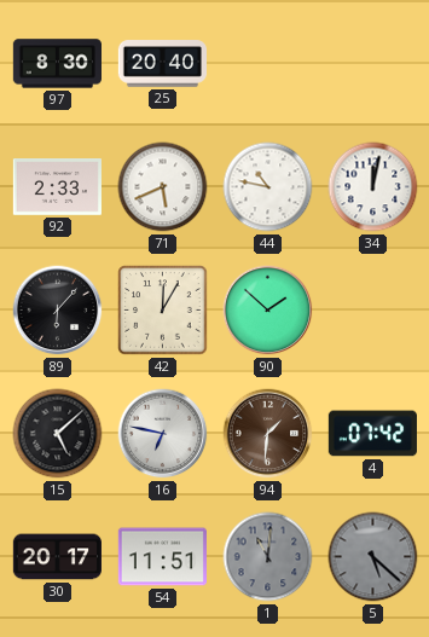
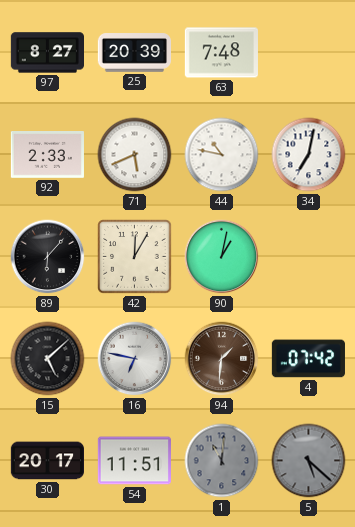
97: 8:30 -> 8:27 (47, 53)
25: 20:40 -> 20:39 (134, 53)
63: none -> 7:48 (221, 53)
34: 12:02 -> 7:02 (309, 155)
90: 1:52 -> 1:02 (222, 257)
